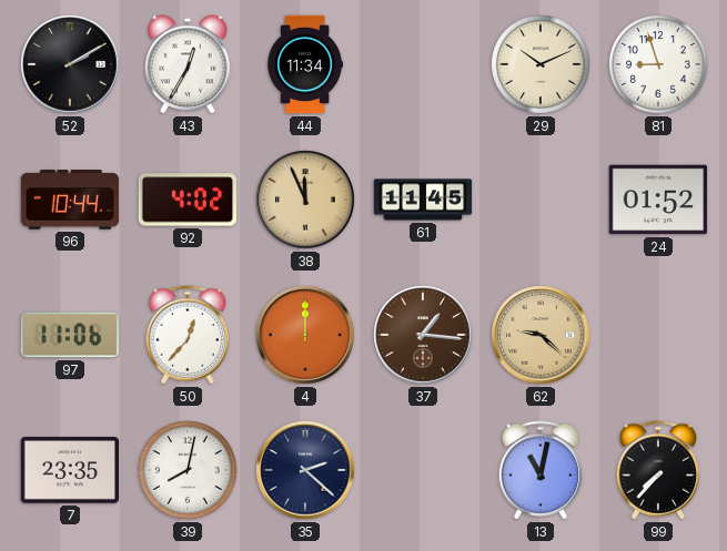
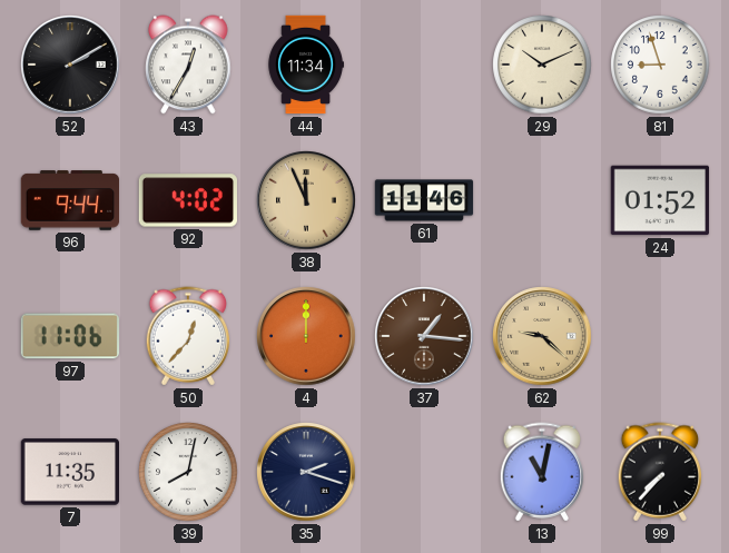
96: 10:44 -> 9:44 (70, 200)
61: 11:45 -> 11:46 (424, 200)
7: 23:35 -> 11:35 (69, 472)
35: 2:22 -> 2:18 (306, 472)
